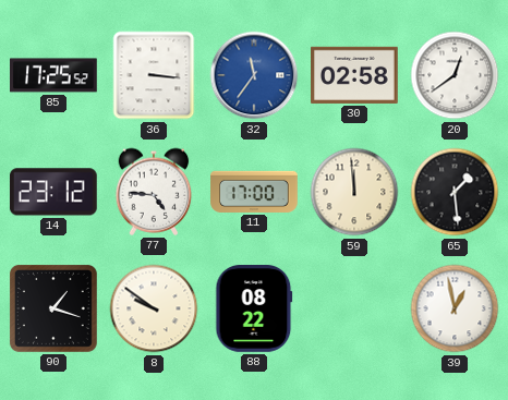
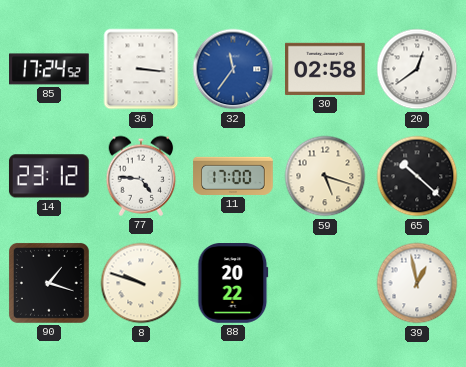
85: 17:25 -> 17:24 (50, 69)
59: 11:59 -> 5:18 (325, 176)
65: 1:29 -> 10:22 (417, 176)
8: 9:51 -> 9:48 (141, 283)
88: 08:22 -> 20:22 (233, 284)
